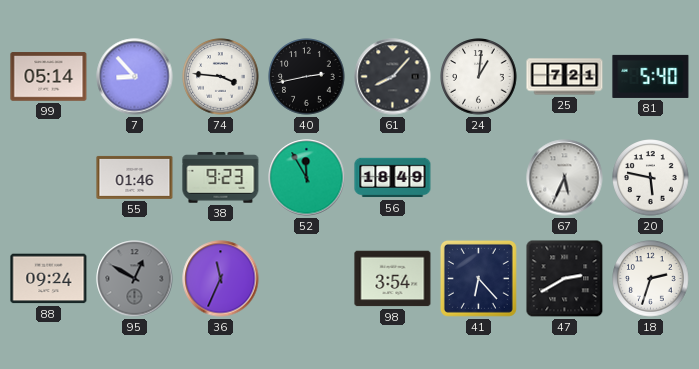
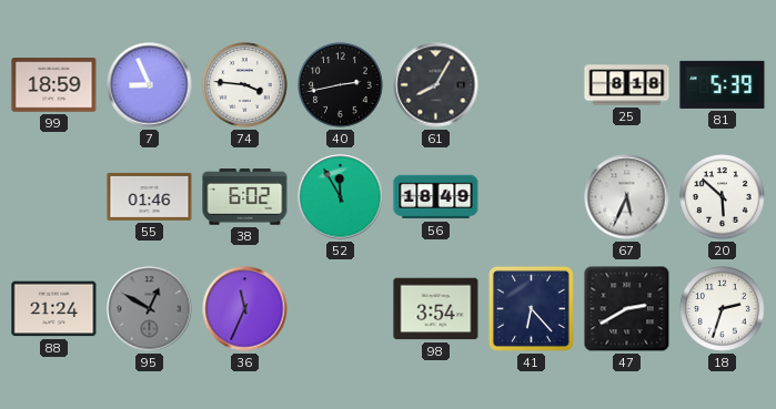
99: 05:14 -> 18:59 (54, 85)
7: 8:53 -> 8:56 (150, 85)
61: 8:07 -> 8:05 (436, 85)
24: 1:01 -> none (479, 77)
25: 7:21 -> 8:18 (627, 85)
81: 5:40 -> 5:39 (723, 84)
38: 9:23 -> 6:02 (245, 197)
20: 5:47 -> 5:52 (723, 197)
88: 09:24 -> 21:24 (54, 309)
